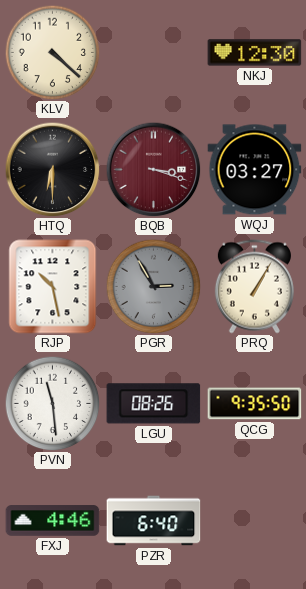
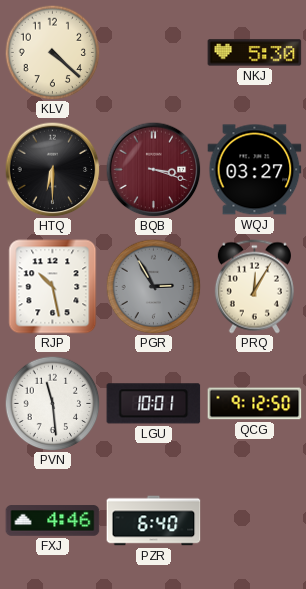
NKJ: 12:30 -> 5:30 (255, 53)
PRQ: 1:05 -> 12:05 (254, 287)
LGU: 08:26 -> 10:01 (154, 404)
QCG: 9:35 -> 9:12 (255, 404)
